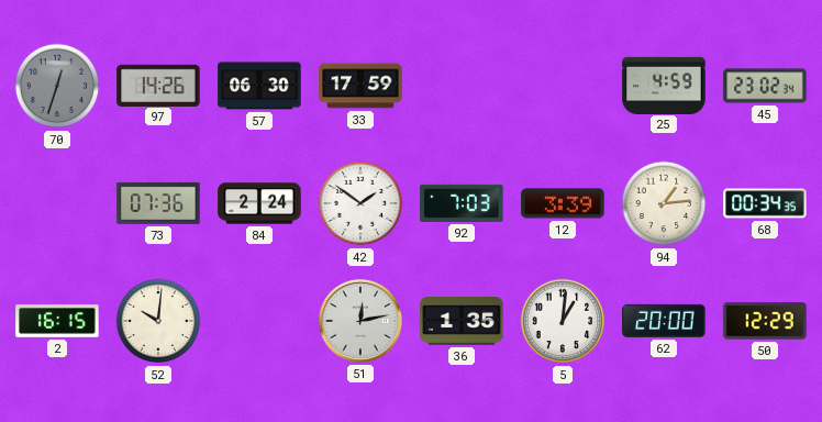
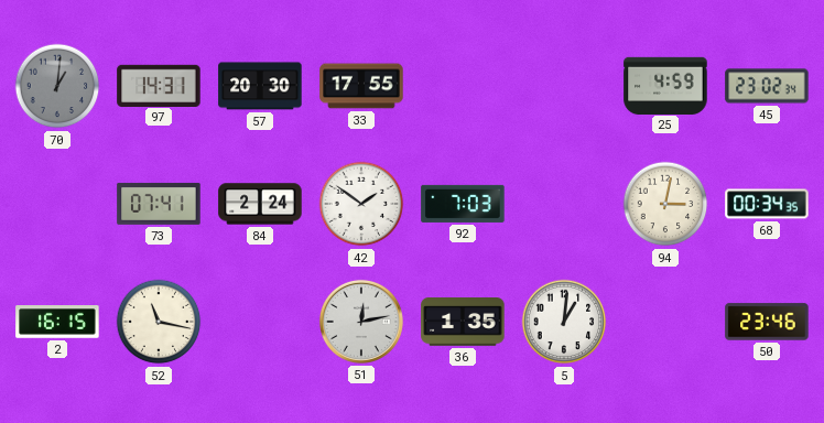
70: 12:33 -> 1:01 (57, 86)
97: 14:26 -> 14:31 (159, 85)
57: 06:30 -> 20:30 (260, 86)
33: 17:59 -> 17:55 (361, 86)
73: 07:36 -> 07:41 (159, 204)
12: 3:39 -> none (563, 203)
94: 1:14 -> 3:02 (665, 204)
52: 10:01 -> 11:17 (159, 322)
62: 20:00 -> none (664, 321)
50: 12:29 -> 23:46 (767, 322)
